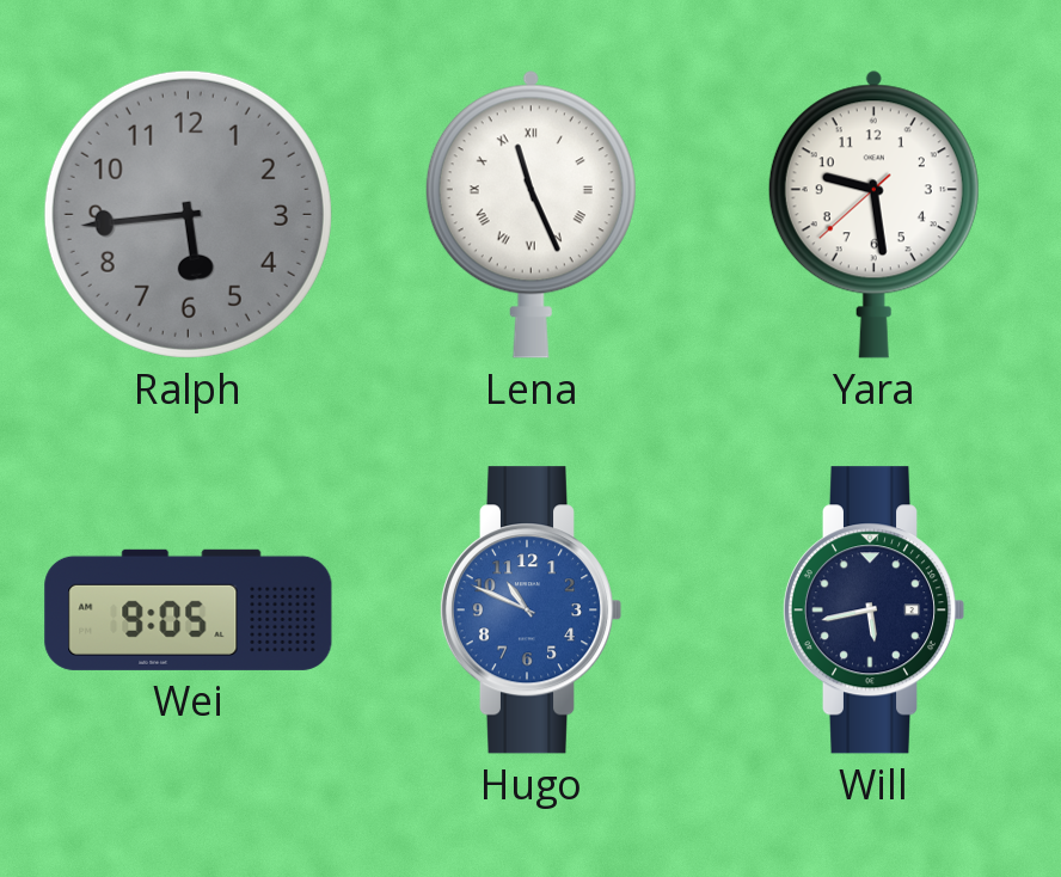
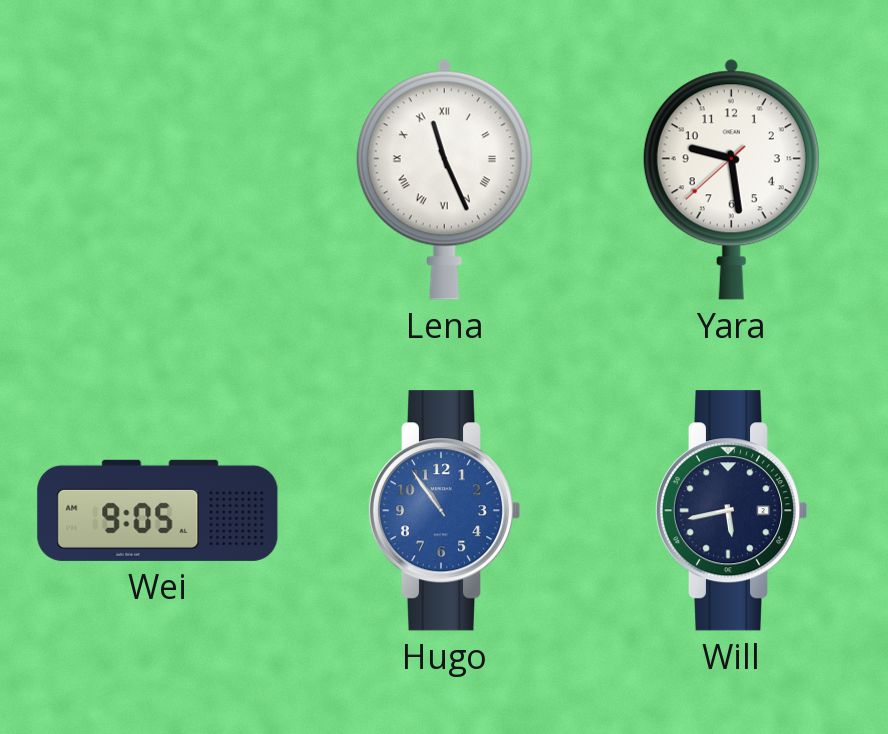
Ralph: 5:44 -> none (188, 214)
Hugo: 10:49 -> 10:54 (444, 511)
